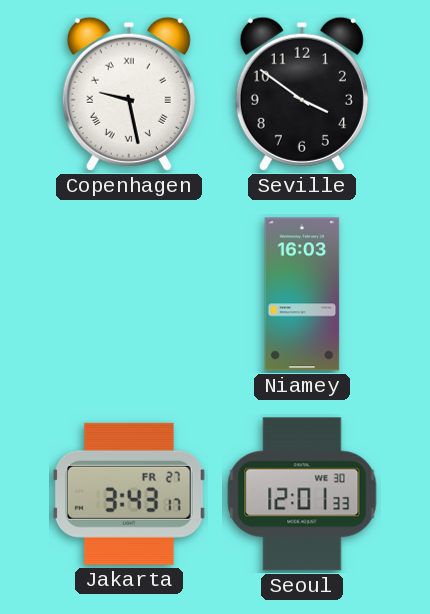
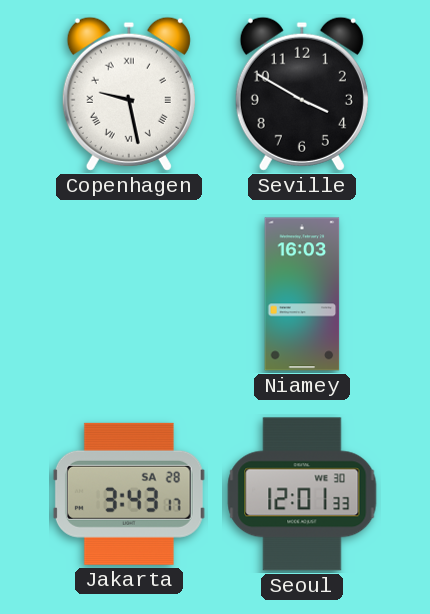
Seville: 3:51 -> 3:50 (302, 94)
Jakarta date: FR 27 -> SA 28 (129, 494)
